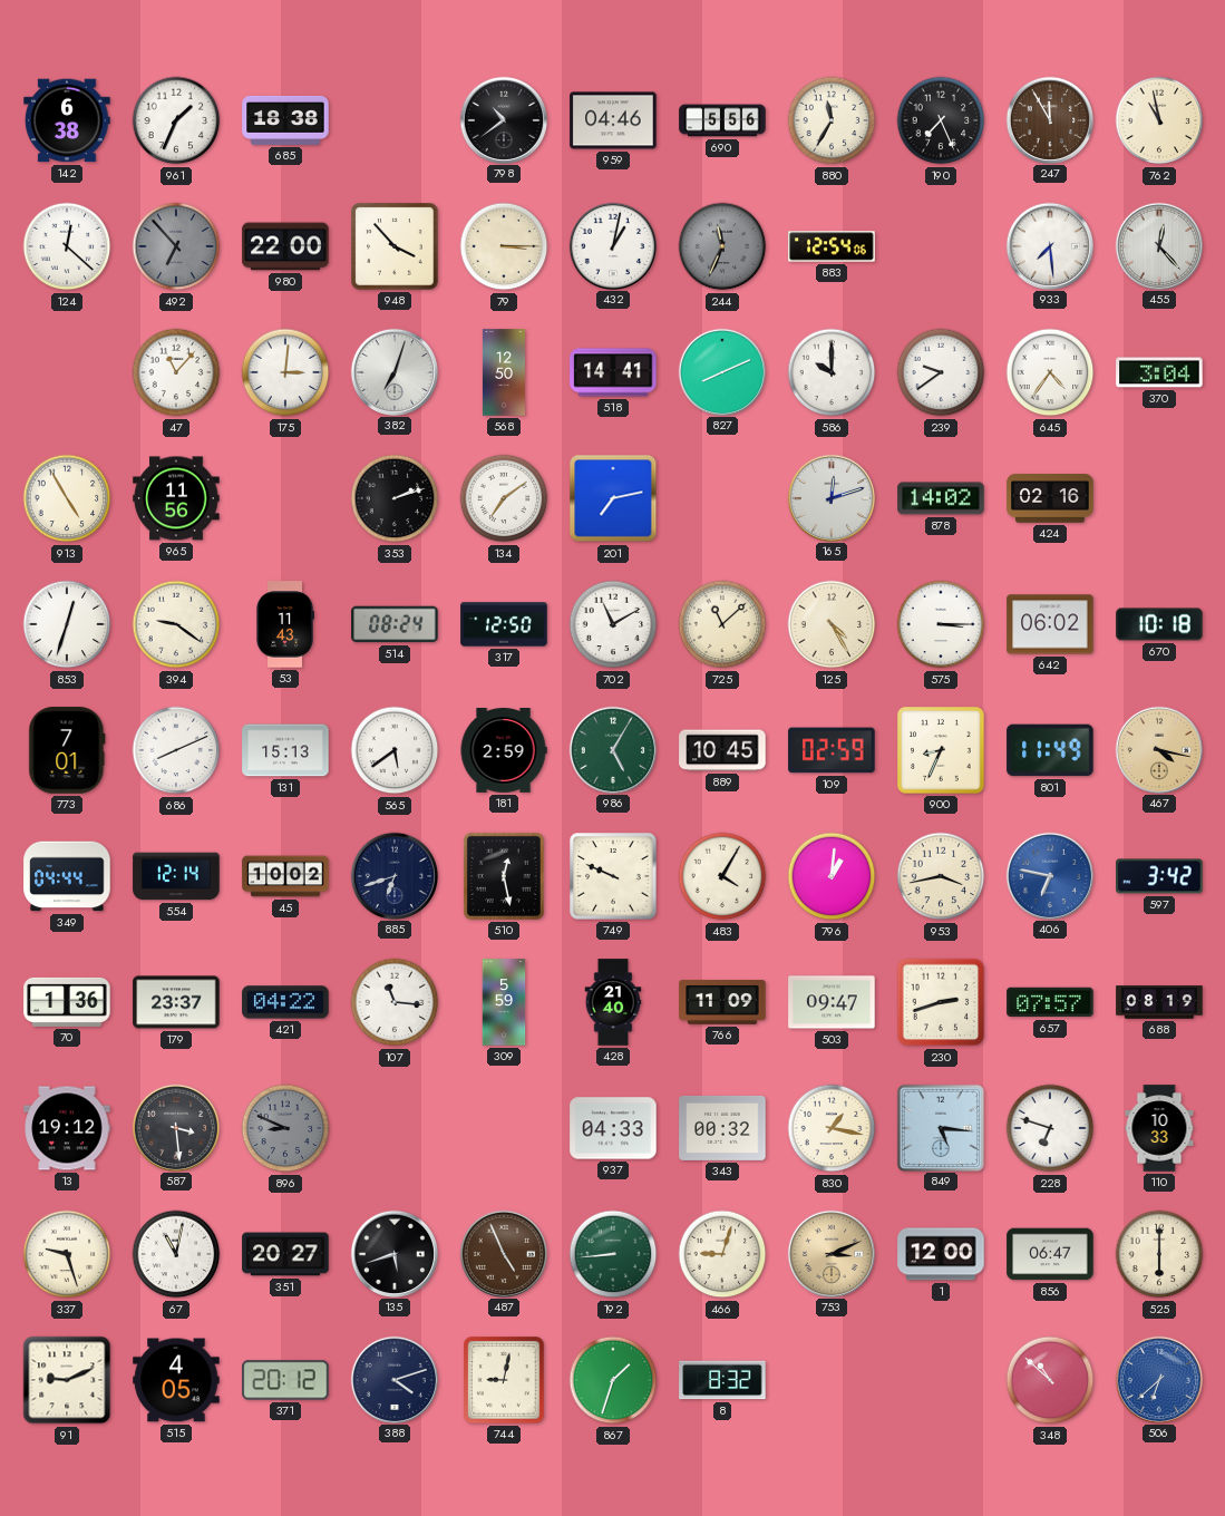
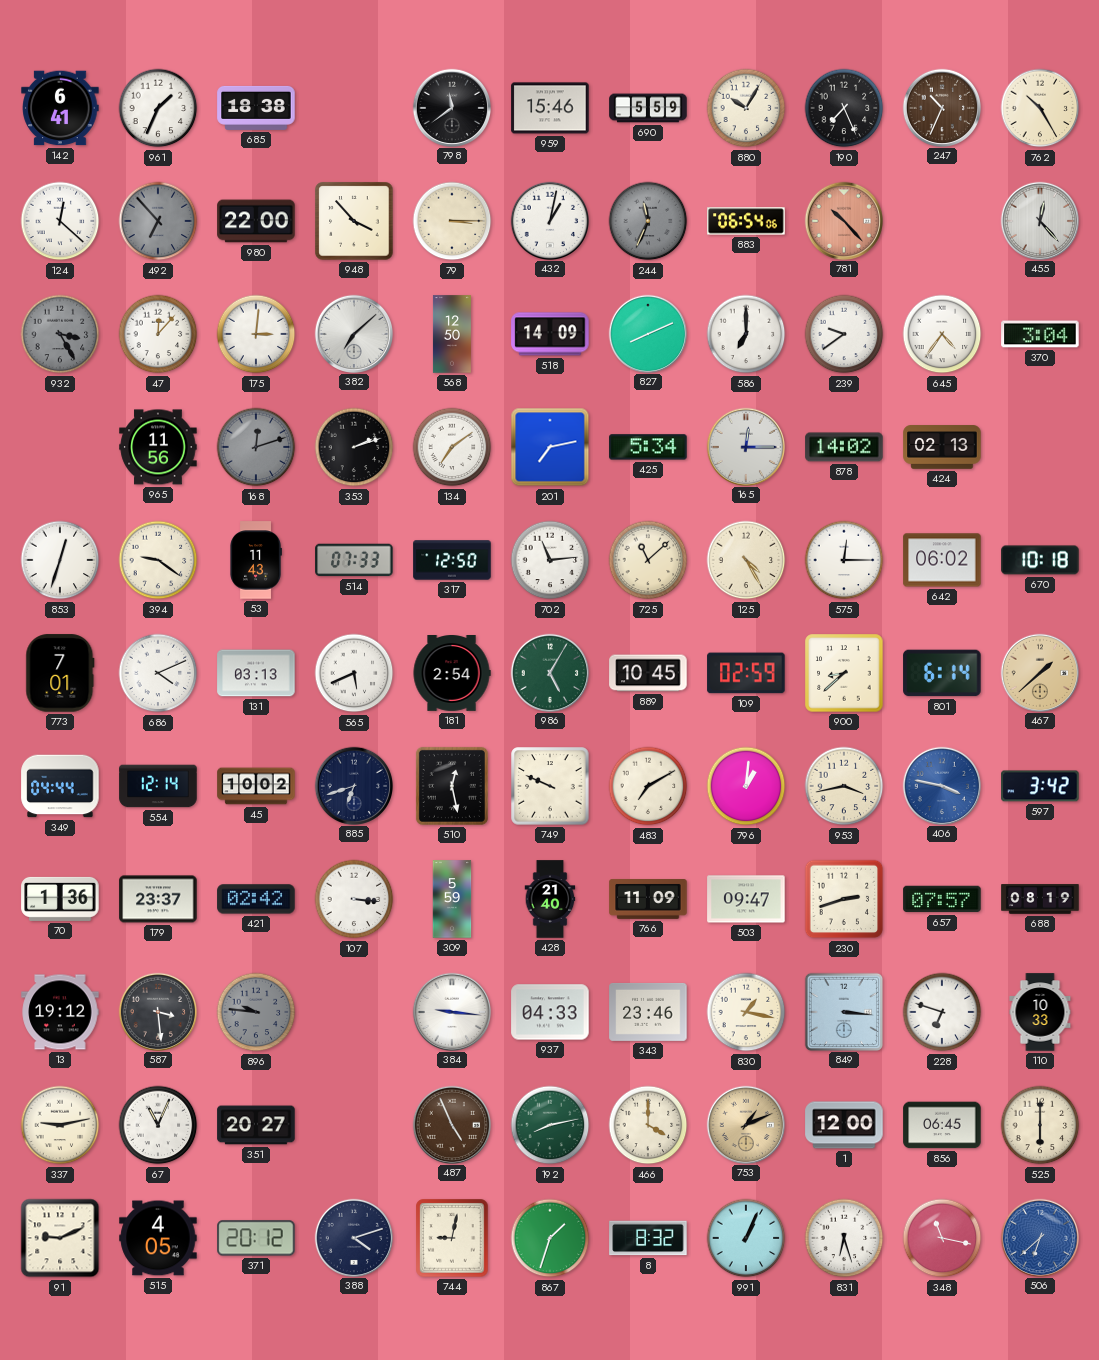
142: 6:38 -> 6:41 (60, 108)
798: 10:39 -> 11:39 (451, 107)
959: 04:46 -> 15:46 (550, 108)
690: 5:56 -> 5:59 (648, 108)
880: 11:35 -> 10:05 (746, 108)
247: 11:55 -> 10:34 (941, 107)
762: 10:58 -> 10:25 (1040, 108)
883: 12:54 -> 06:54 (746, 221)
781: none -> 10:23 (843, 220)
933: 7:29 -> none (1049, 245)
932: none -> 3:25 (60, 334)
47: 11:07 -> 12:07 (158, 334)
382: 7:03 -> 7:08 (353, 333)
518: 14:41 -> 14:09 (550, 334)
586: 10:00 -> 7:00 (746, 334)
913: 4:55 -> none (67, 498)
168: none -> 12:12 (256, 447)
425: none -> 5:34 (648, 447)
165: 12:12 -> 12:15 (745, 446)
424: 02:16 -> 02:13 (942, 447)
514: 08:24 -> 07:33 (354, 560)
702: 11:10 -> 11:14 (550, 560)
575: 3:15 -> 12:15 (844, 560)
686: 8:11 -> 4:11 (158, 673)
131: 15:13 -> 03:13 (256, 673)
565: 5:39 -> 5:41 (354, 673)
181: 2:59 -> 2:54 (452, 674)
900: 8:34 -> 8:38 (844, 673)
801: 11:49 -> 6:14 (942, 673)
467: 4:17 -> 1:38 (1039, 672)
483: 4:05 -> 7:10 (648, 786)
406: 6:47 -> 3:47 (941, 785)
421: 04:22 -> 02:42 (256, 899)
107: 11:16 -> 3:16 (354, 899)
896: 8:49 -> 9:46 (256, 1012)
384: none -> 9:16 (451, 1011)
343: 00:32 -> 23:46 (648, 1012)
849: 5:16 -> 3:16 (843, 1011)
337: 9:27 -> 9:13 (60, 1125)
67: 11:02 -> 11:04 (158, 1125)
135: 5:42 -> none (393, 1253)
192: 8:44 -> 8:13 (550, 1125)
466: 9:03 -> 4:00 (648, 1125)
753: 3:11 -> 1:11 (745, 1124)
856: 06:47 -> 06:45 (942, 1125)
991: none -> 1:04 (746, 1238)
831: none -> 6:27 (844, 1238)
348: 10:52 -> 11:17 (942, 1238)
